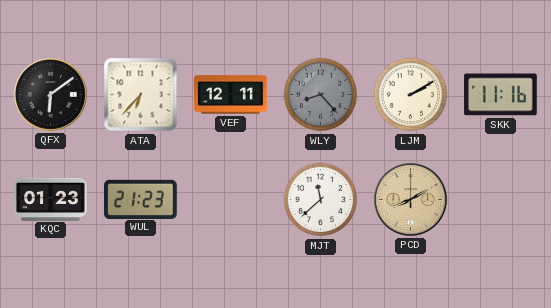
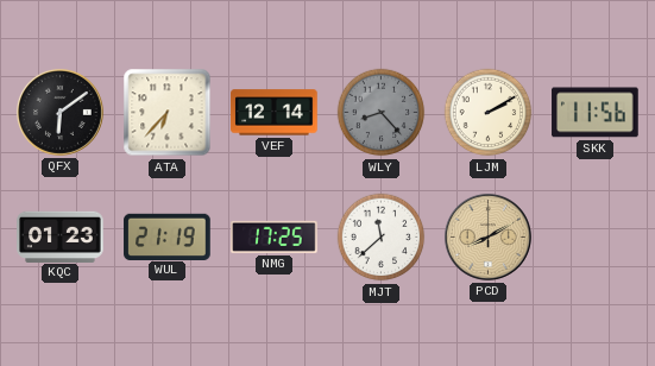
VEF: 12:11 -> 12:14 (275, 113)
SKK: 11:16 -> 11:56 (596, 113)
WUL: 21:23 -> 21:19 (168, 236)
NMG: none -> 17:25 (275, 236)
